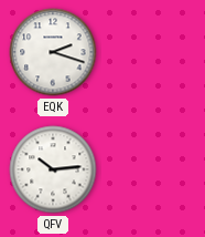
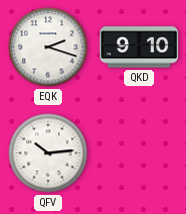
QKD: none -> 9:10 (139, 47)
